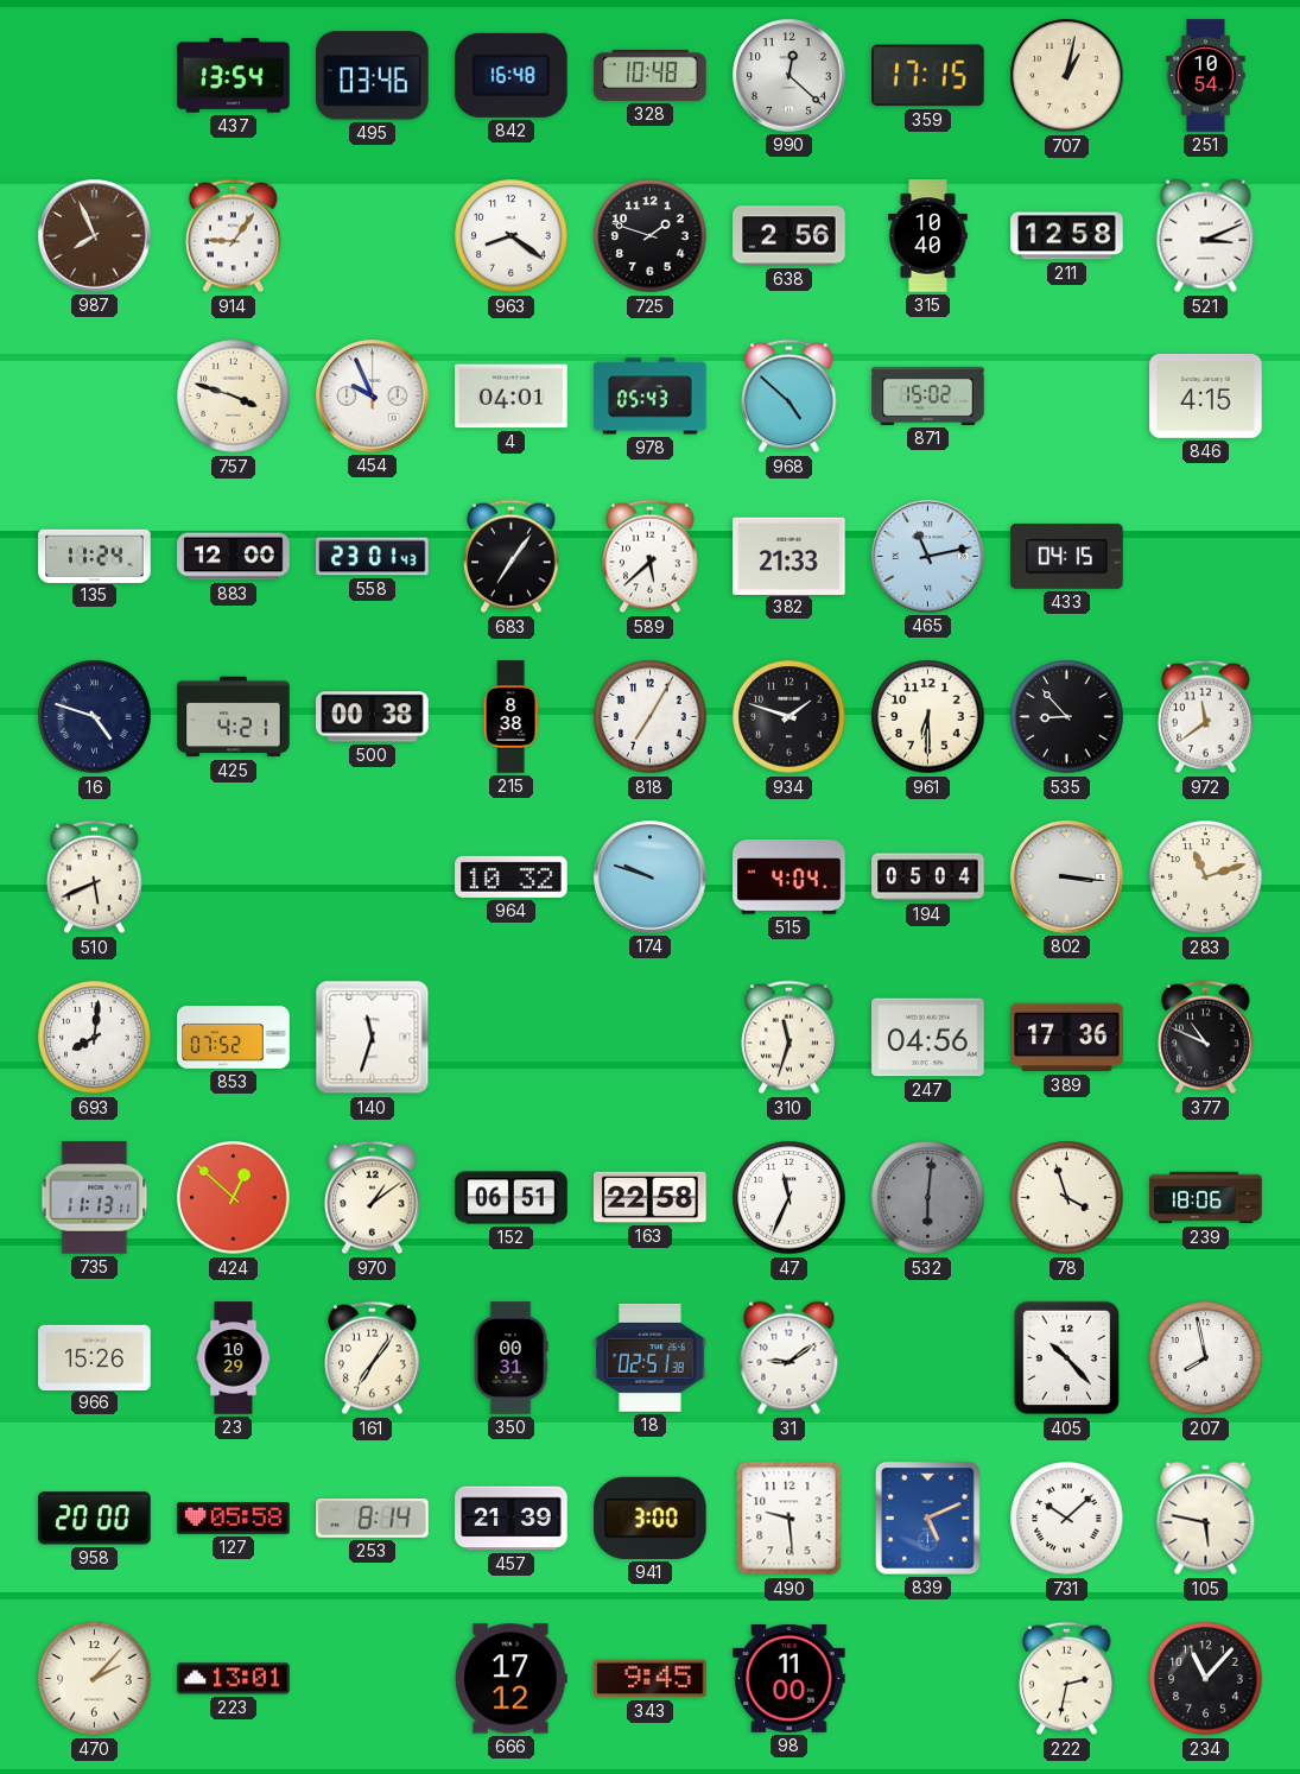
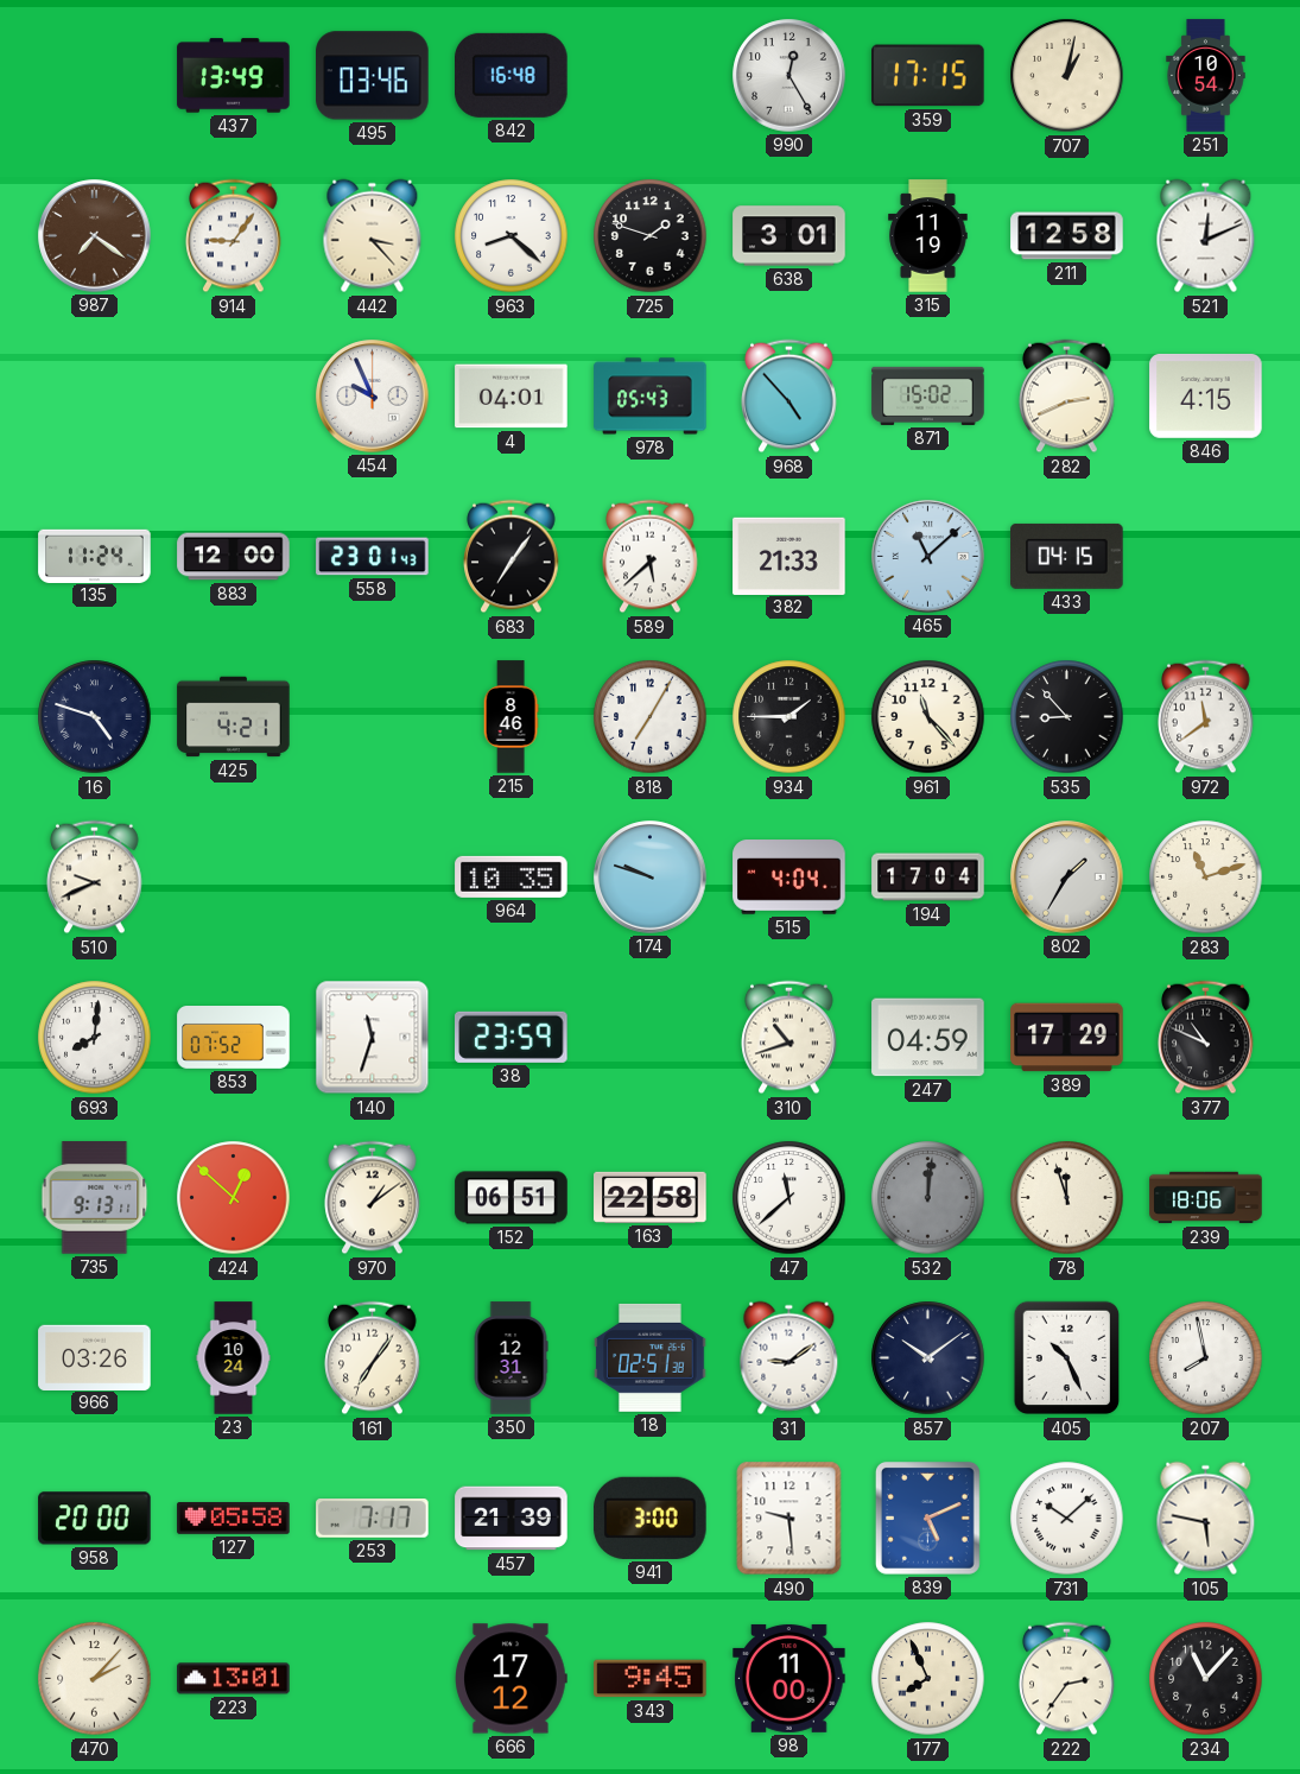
437: 13:54 -> 13:49 (234, 76)
328: 10:48 -> none (651, 75)
990: 12:22 -> 12:25 (789, 76)
987: 7:56 -> 7:21 (95, 236)
442: none -> 3:23 (373, 236)
963: 8:21 -> 8:22 (512, 236)
638: 2:56 -> 3:01 (789, 236)
315: 10:40 -> 11:19 (928, 236)
521: 3:11 -> 12:11 (1206, 236)
757: 3:48 -> none (234, 397)
968: 4:52 -> 4:53 (789, 397)
282: none -> 2:41 (1067, 397)
465: 11:13 -> 11:08 (928, 557)
500: 00:38 -> none (373, 717)
215: 8:38 -> 8:46 (511, 717)
934: 1:48 -> 1:45 (789, 717)
961: 6:30 -> 11:23 (928, 717)
510: 5:41 -> 9:41 (95, 878)
964: 10:32 -> 10:35 (512, 876)
194: 05:04 -> 17:04 (928, 878)
802: 3:16 -> 1:35 (1067, 878)
38: none -> 23:59 (512, 1037)
310: 11:33 -> 10:42 (789, 1038)
247: 04:56 -> 04:59 (928, 1038)
389: 17:36 -> 17:29 (1067, 1038)
735: 11:13 -> 9:13 (95, 1198)
47: 11:34 -> 11:38 (789, 1198)
532: 6:01 -> 12:01 (928, 1198)
78: 3:57 -> 11:57 (1067, 1198)
966: 15:26 -> 03:26 (95, 1357)
23: 10:29 -> 10:24 (234, 1358)
350: 00:31 -> 12:31 (511, 1358)
857: none -> 10:09 (928, 1358)
405: 10:23 -> 10:26 (1067, 1358)
253: 8:14 -> 7:17 (373, 1519)
177: none -> 7:56 (928, 1679)
222: 2:32 -> 2:36 (1067, 1679)
